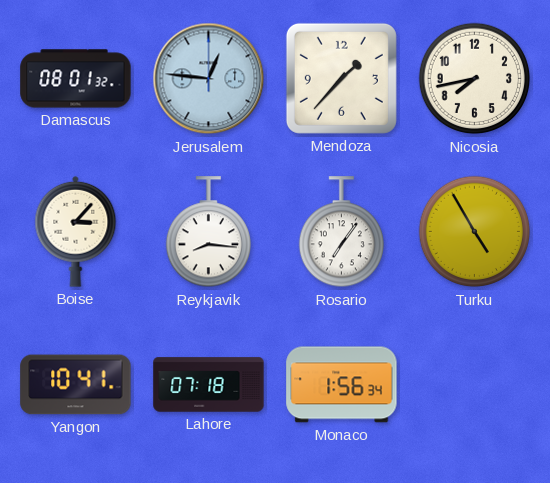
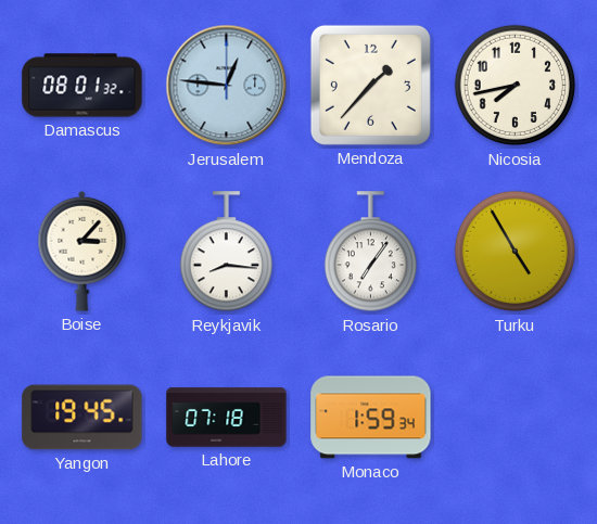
Yangon: 10:41 -> 19:45 (82, 418)
Monaco: 1:56 -> 1:59 (371, 418)
